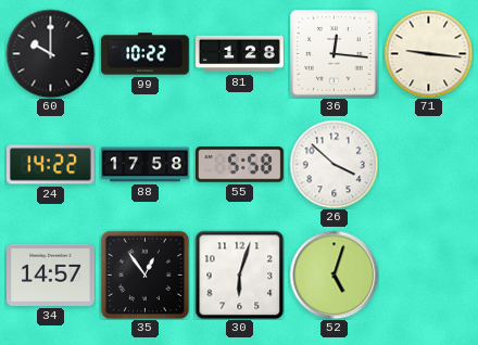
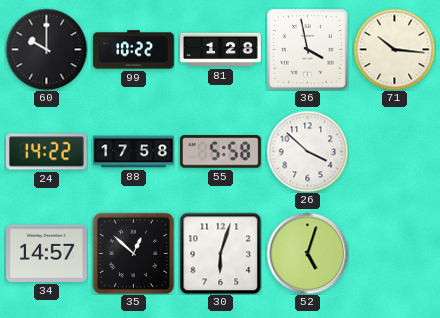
36: 12:16 -> 3:58 (307, 49)
71: 9:16 -> 10:16 (394, 49)
35: 12:54 -> 12:52 (133, 253)
